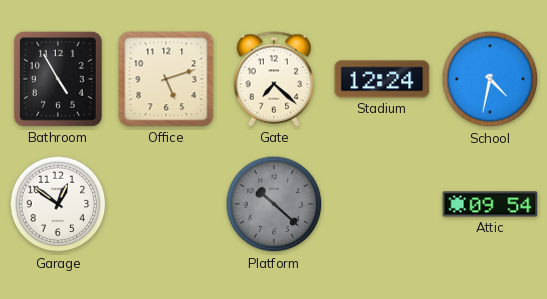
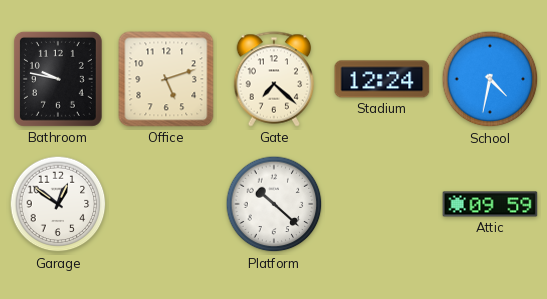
Bathroom: 4:55 -> 9:47 (58, 79)
Platform dial: grey -> white (274, 204)
Attic: 09:54 -> 09:59 (490, 204)
